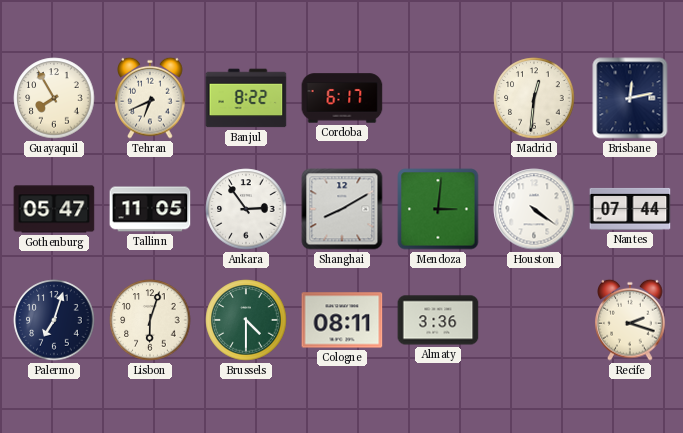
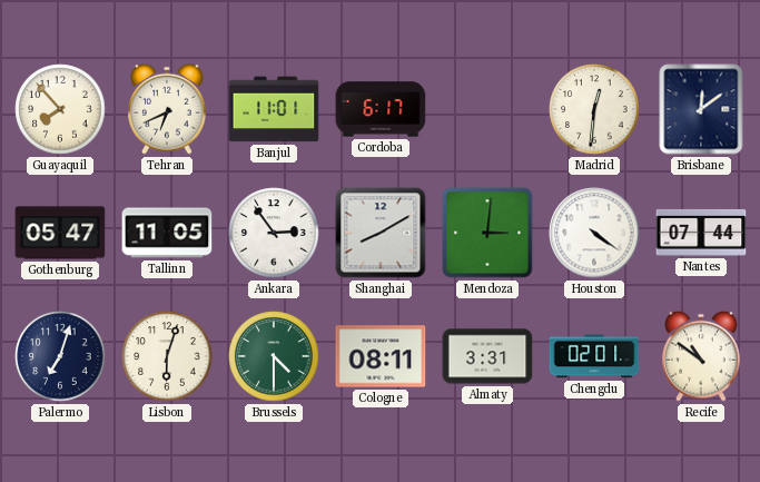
Guayaquil: 7:55 -> 7:53 (60, 109)
Banjul: 8:22 -> 11:01 (274, 109)
Brisbane: 12:13 -> 12:09 (701, 109)
Almaty: 3:36 -> 3:31 (487, 356)
Chengdu: none -> 02:01 (594, 356)
Recife: 2:18 -> 10:51 (701, 356)
